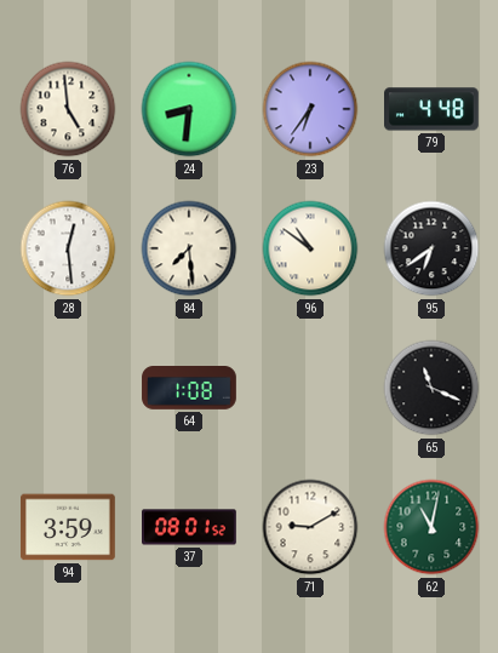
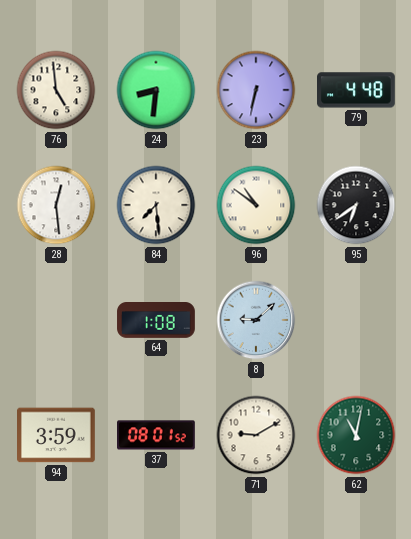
23: 6:36 -> 6:32 (256, 90)
8: none -> 9:08 (256, 320)
65: 11:19 -> none (431, 388)
